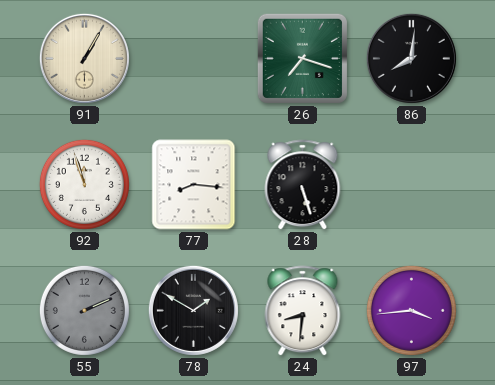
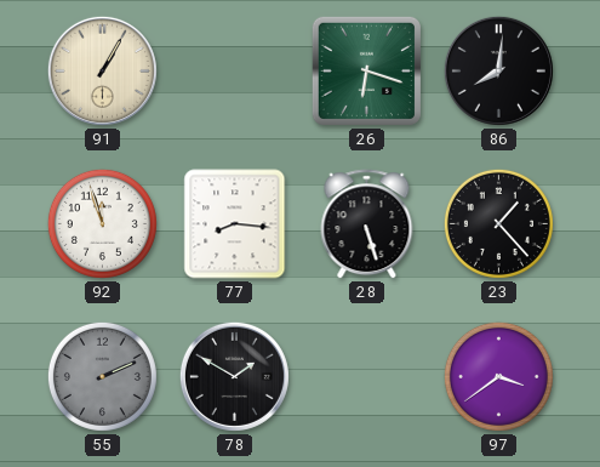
26: 7:18 -> 6:18 (366, 70)
23: none -> 1:23 (498, 223)
24: 8:31 -> none (303, 311)
97: 3:44 -> 3:39 (498, 376)
